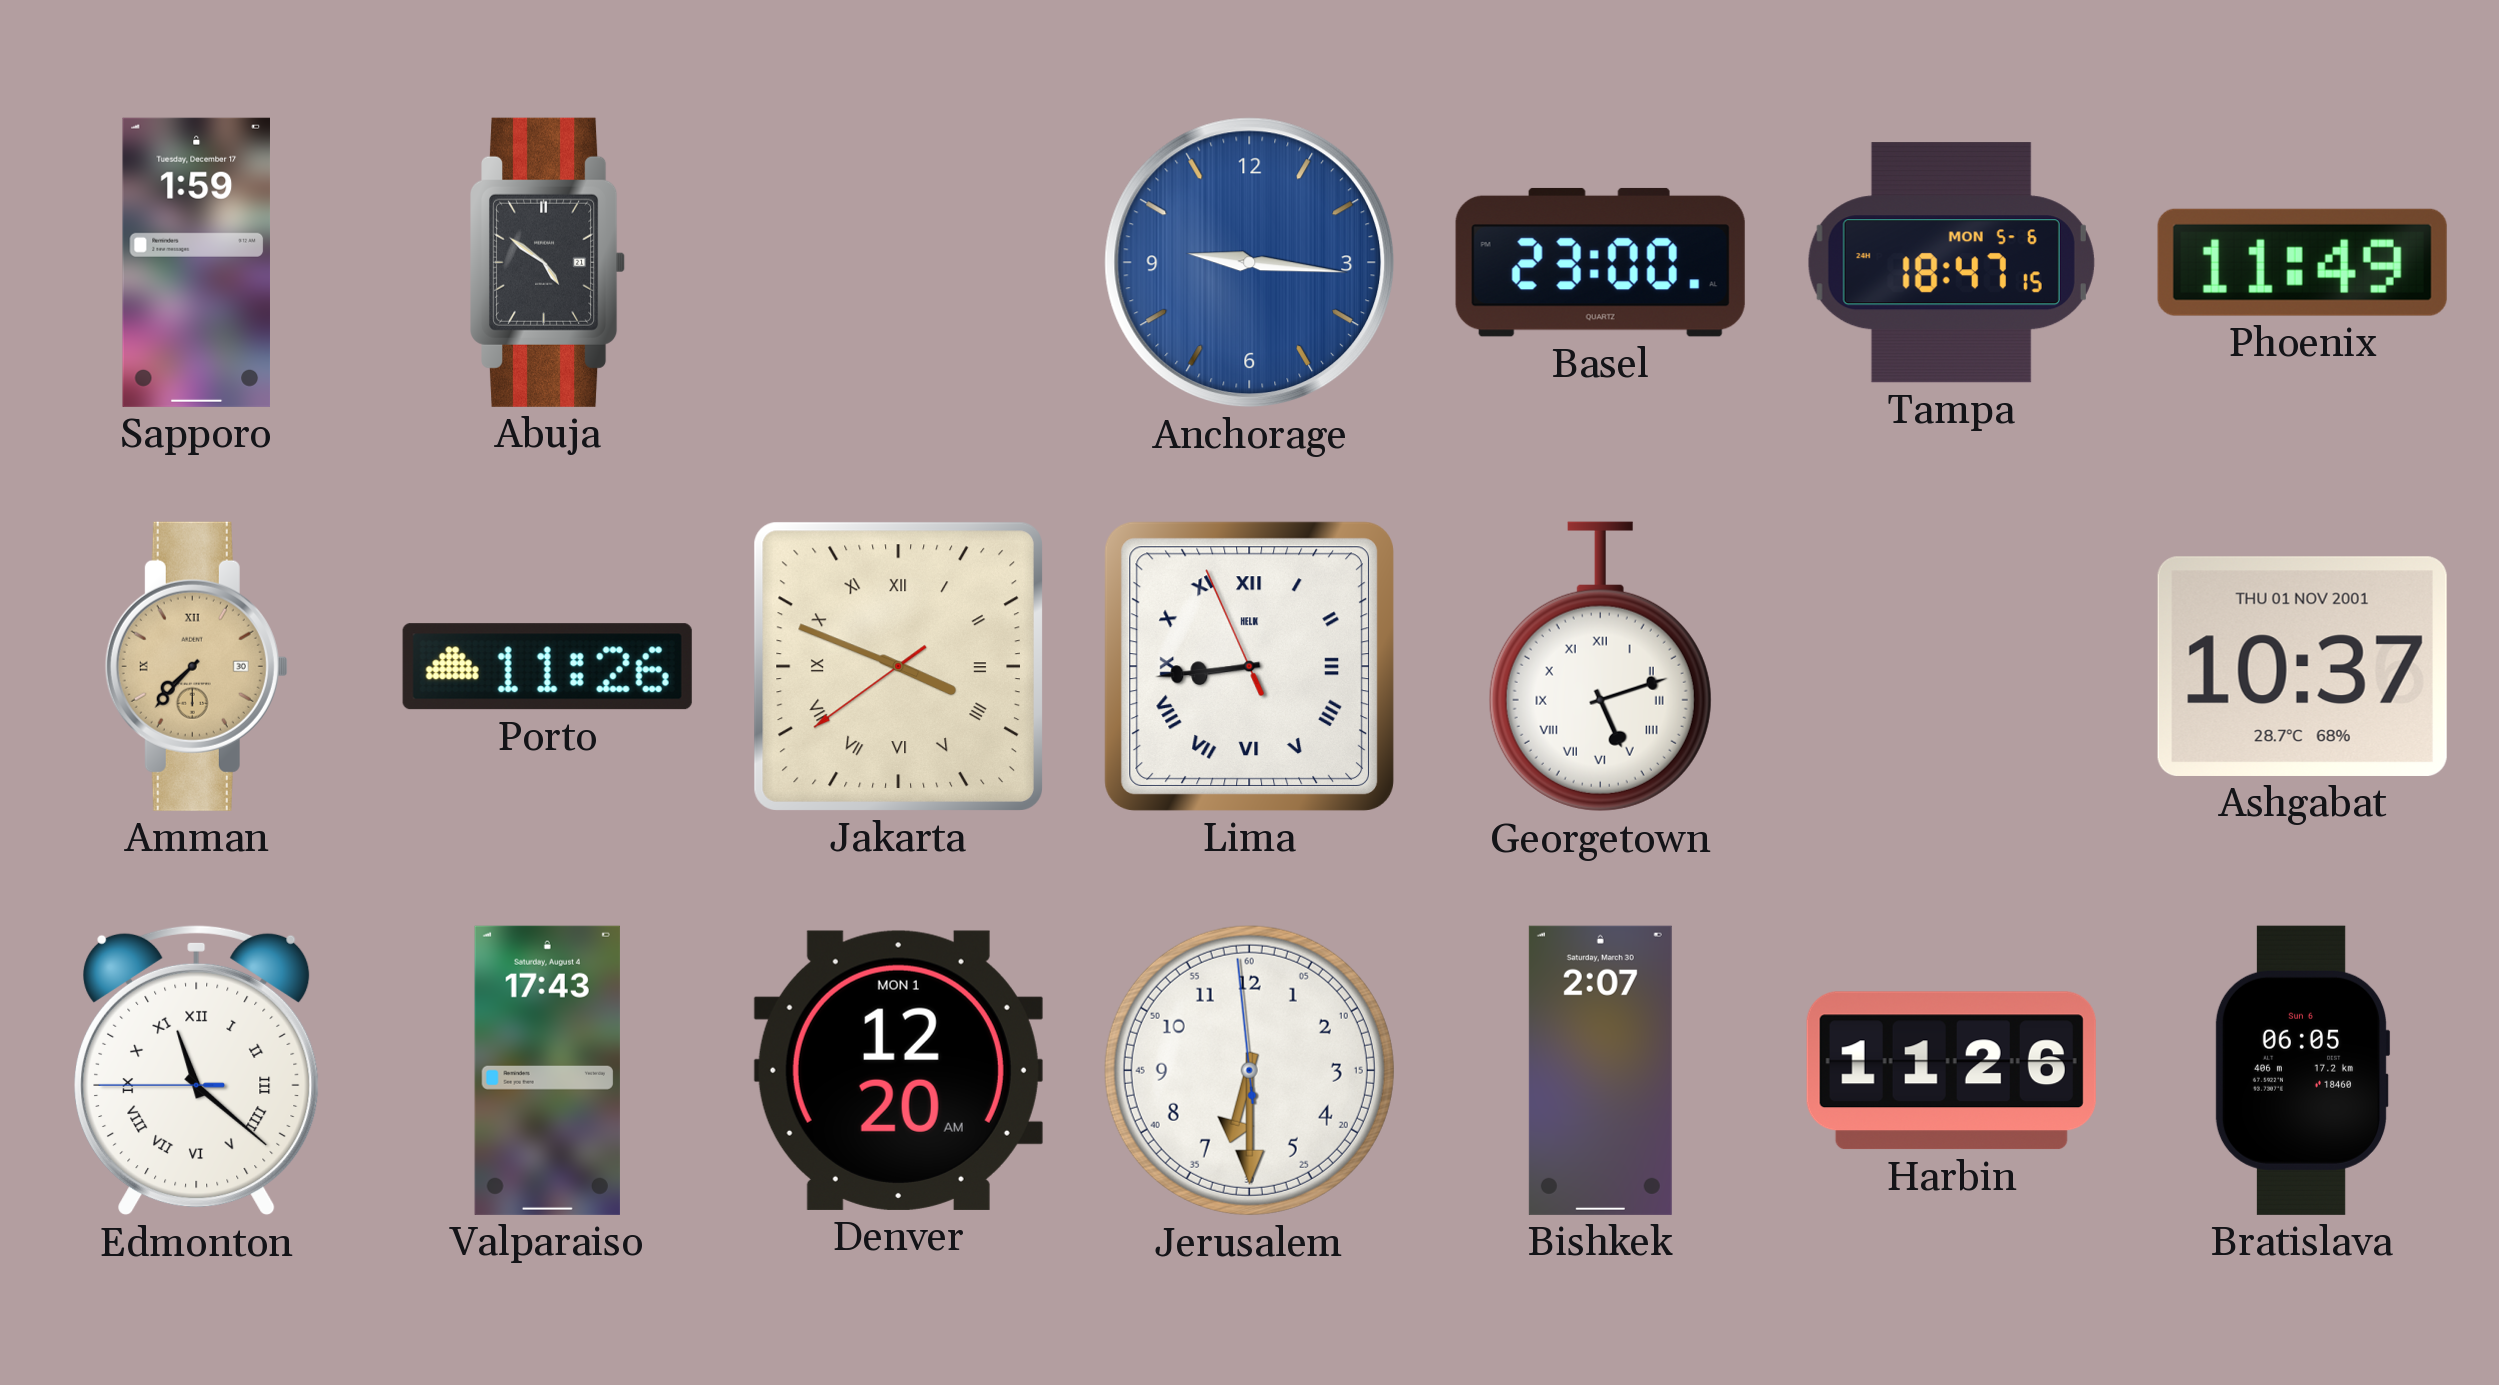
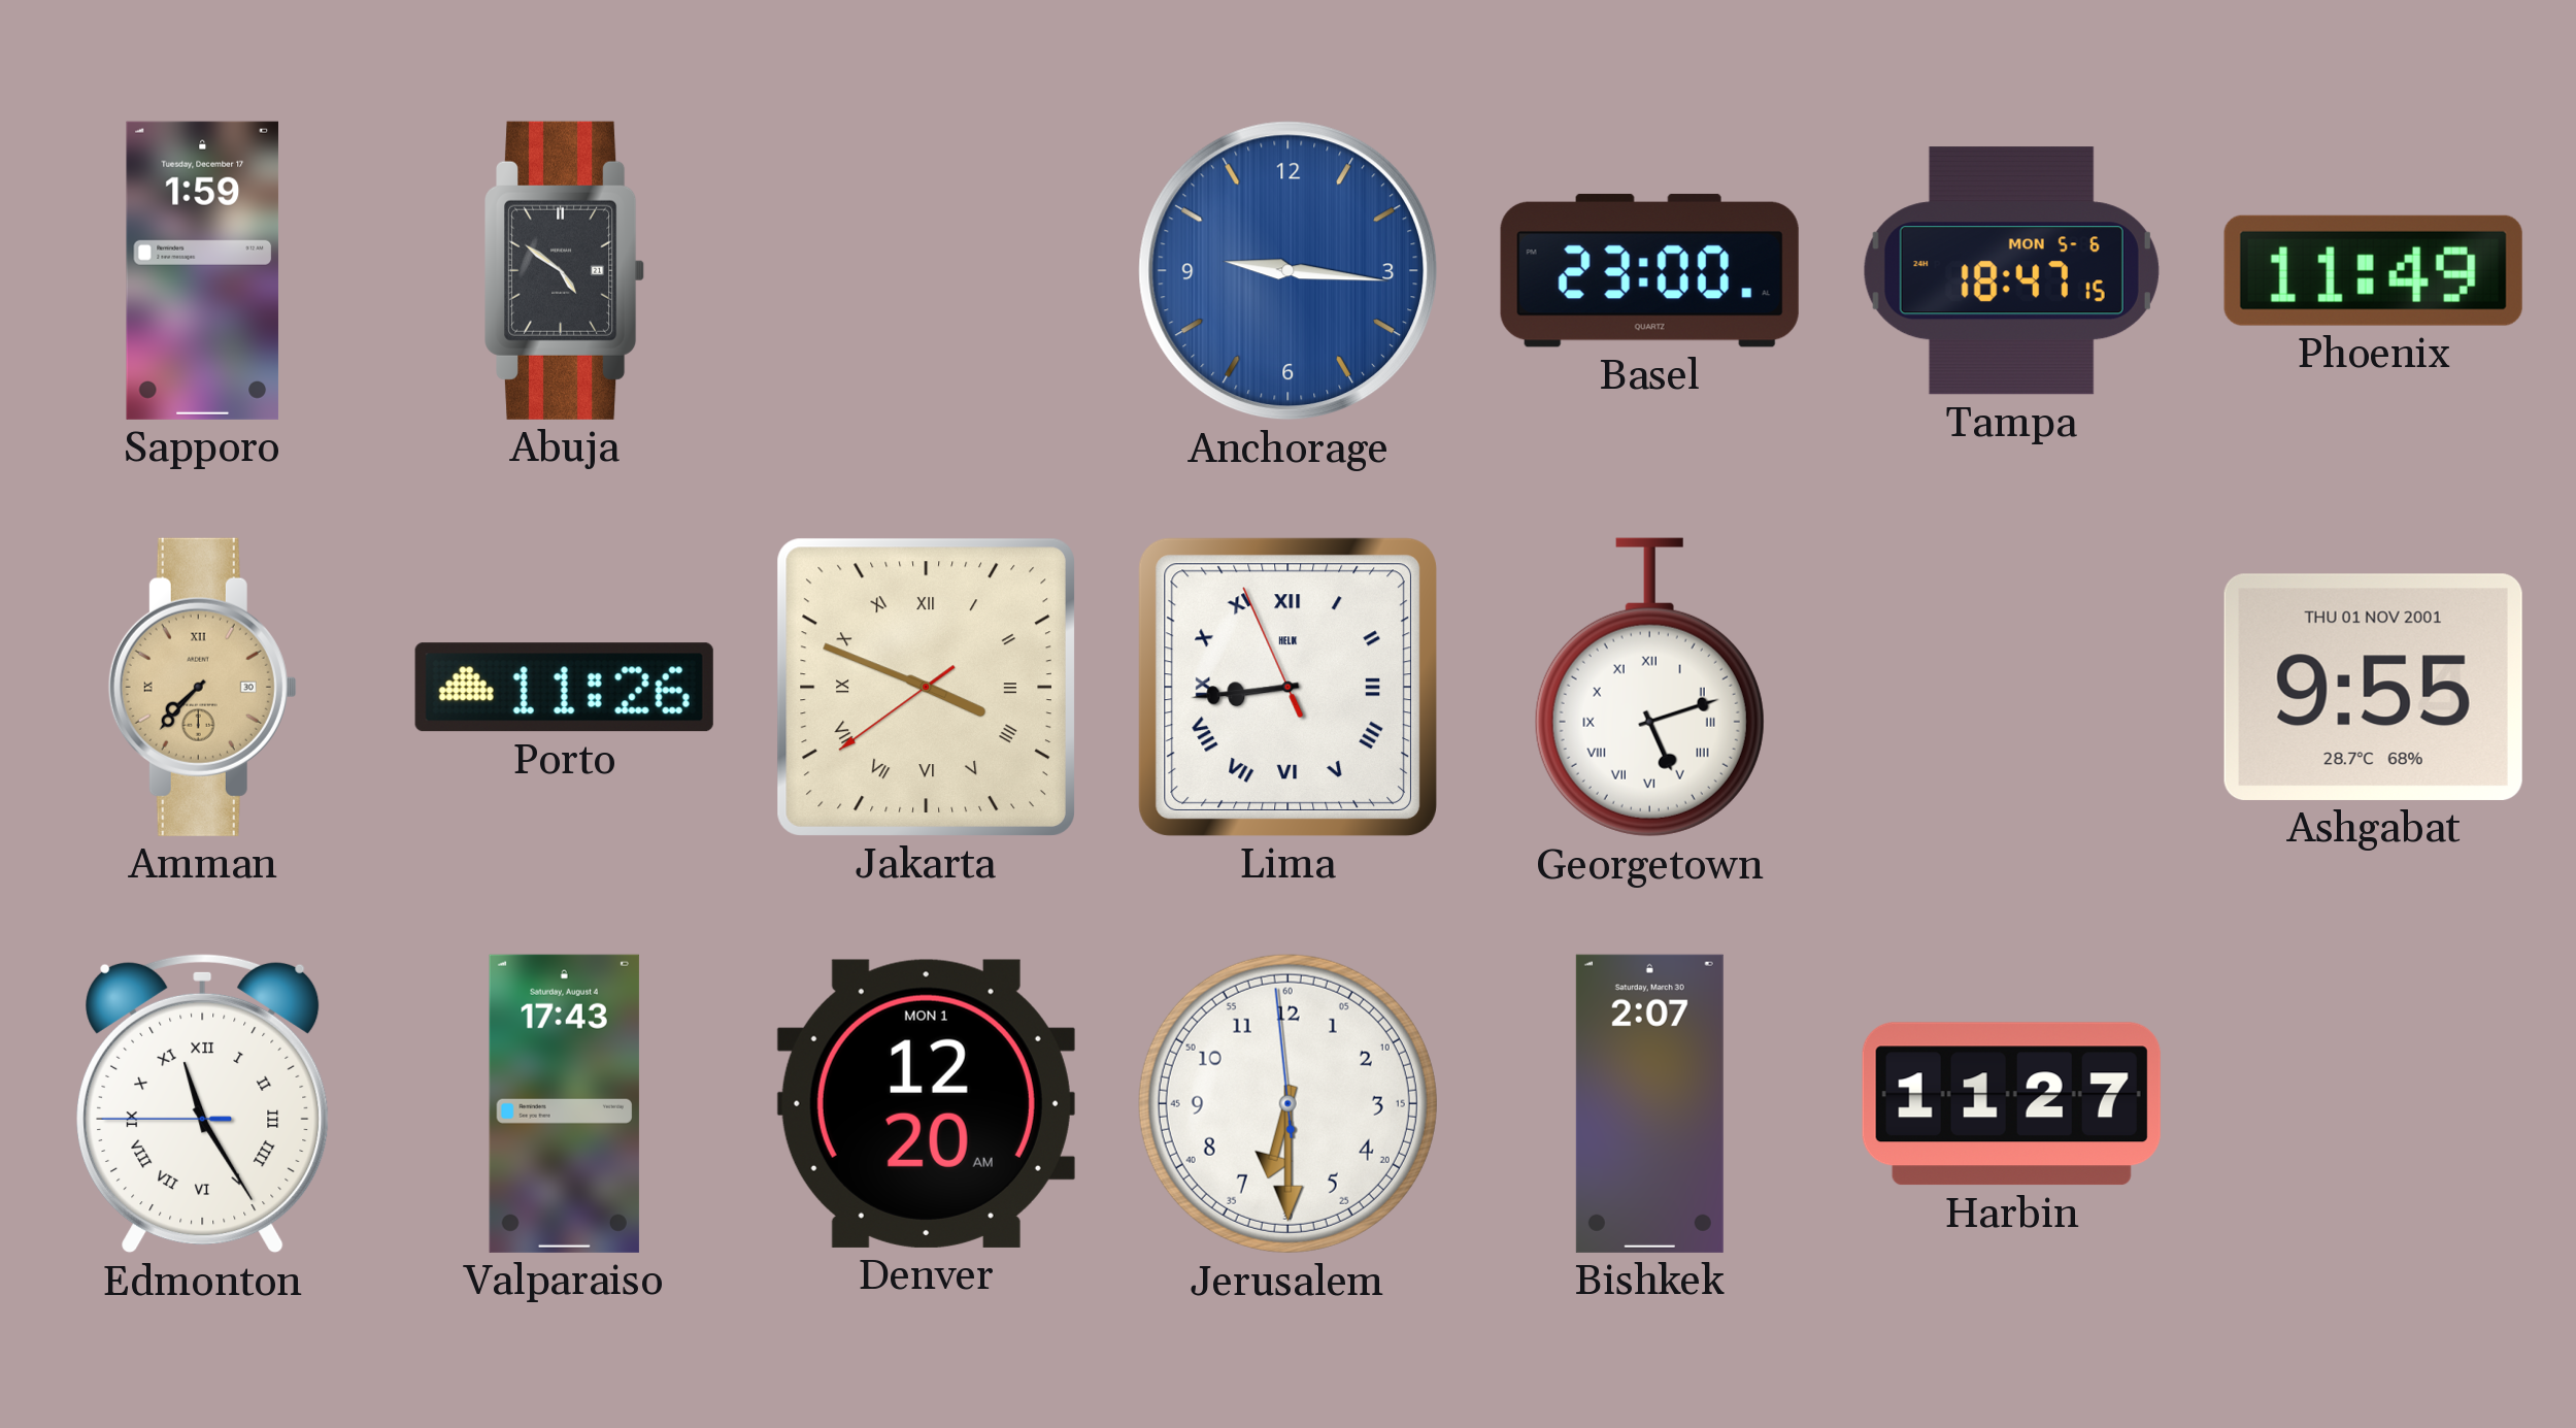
Ashgabat: 10:37 -> 9:55 (2373, 687)
Edmonton: 11:21 -> 11:24 (203, 1103)
Harbin: 11:26 -> 11:27 (2011, 1104)
Bratislava: 06:05 -> none (2302, 1070)
